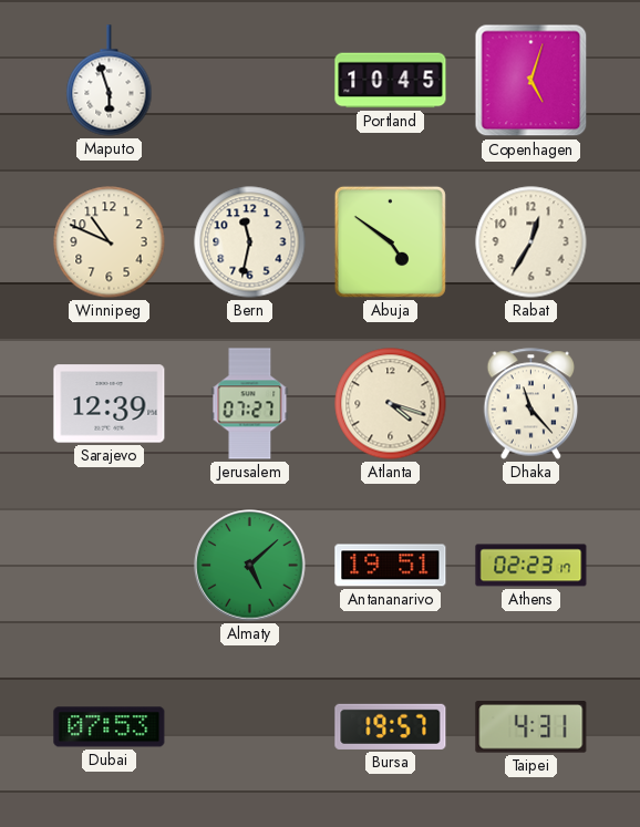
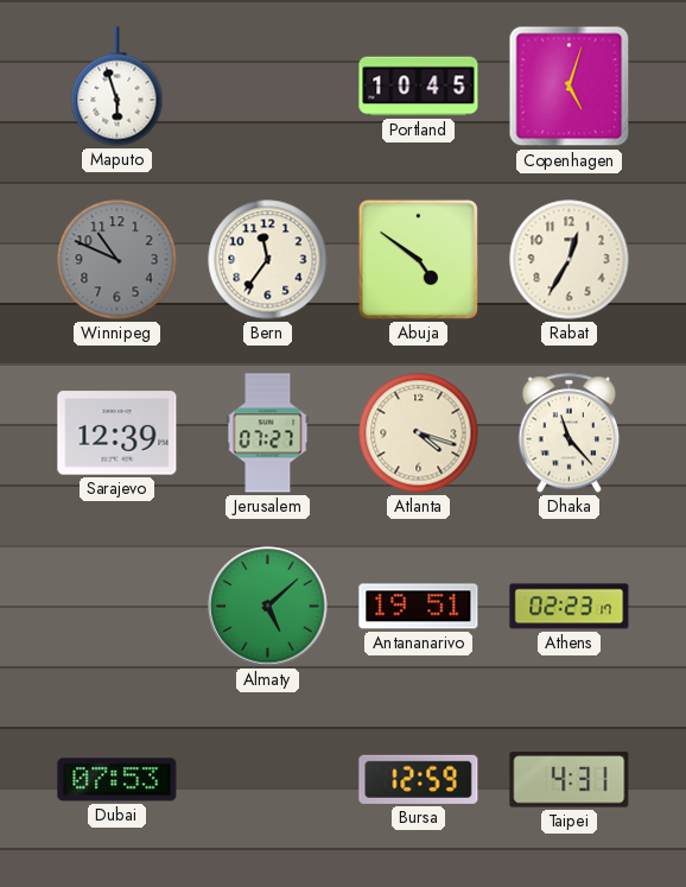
Winnipeg dial: cream -> grey (117, 260)
Bern: 11:32 -> 11:36 (268, 260)
Bursa: 19:57 -> 12:59 (419, 779)
